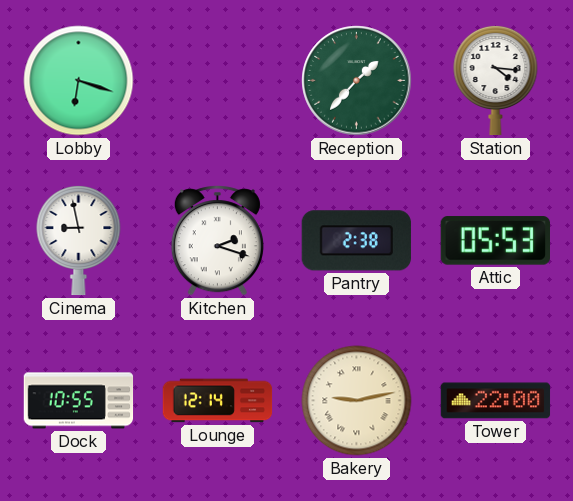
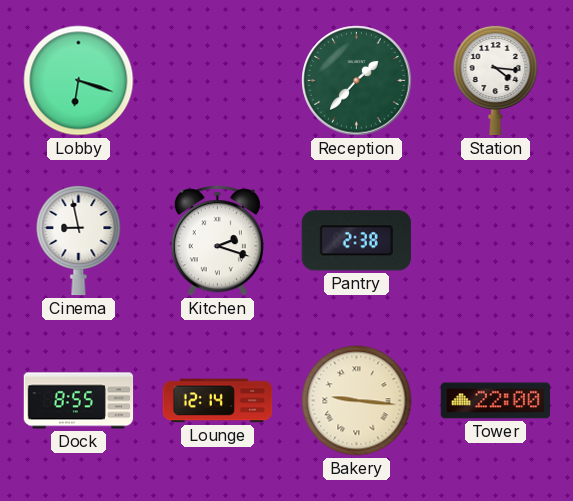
Attic: 05:53 -> none (495, 241)
Dock: 10:55 -> 8:55 (79, 401)
Bakery: 9:13 -> 9:16 (357, 401)
